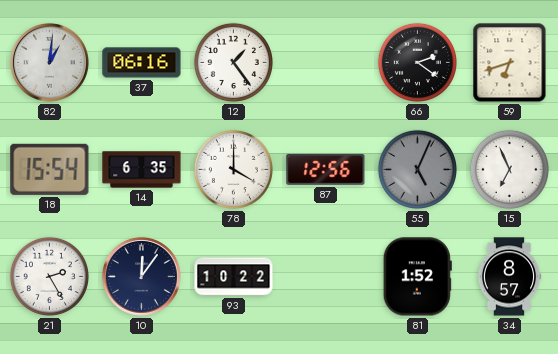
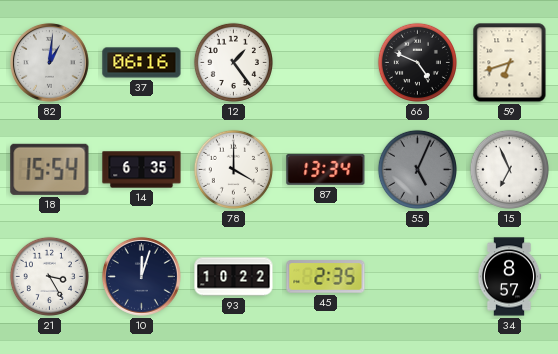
66: 2:21 -> 4:49 (417, 62)
87: 12:56 -> 13:34 (326, 169)
21: 2:25 -> 3:25 (49, 276)
10: 12:06 -> 12:03 (141, 276)
45: none -> 2:35 (326, 277)
81: 1:52 -> none (417, 277)
